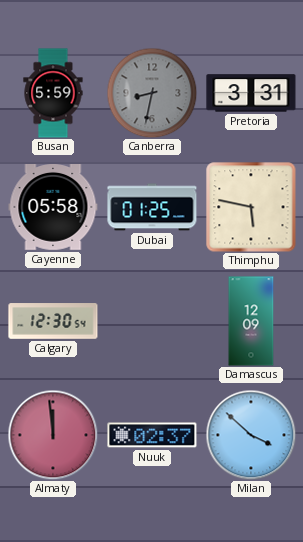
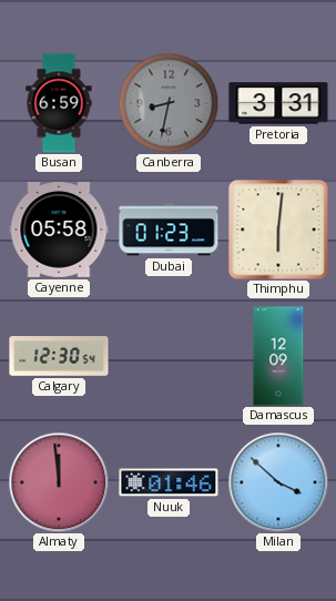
Busan: 5:59 -> 6:59 (59, 103)
Dubai: 01:25 -> 01:23 (169, 230)
Thimphu: 5:47 -> 6:01 (278, 230)
Nuuk: 02:37 -> 01:46 (169, 482)
